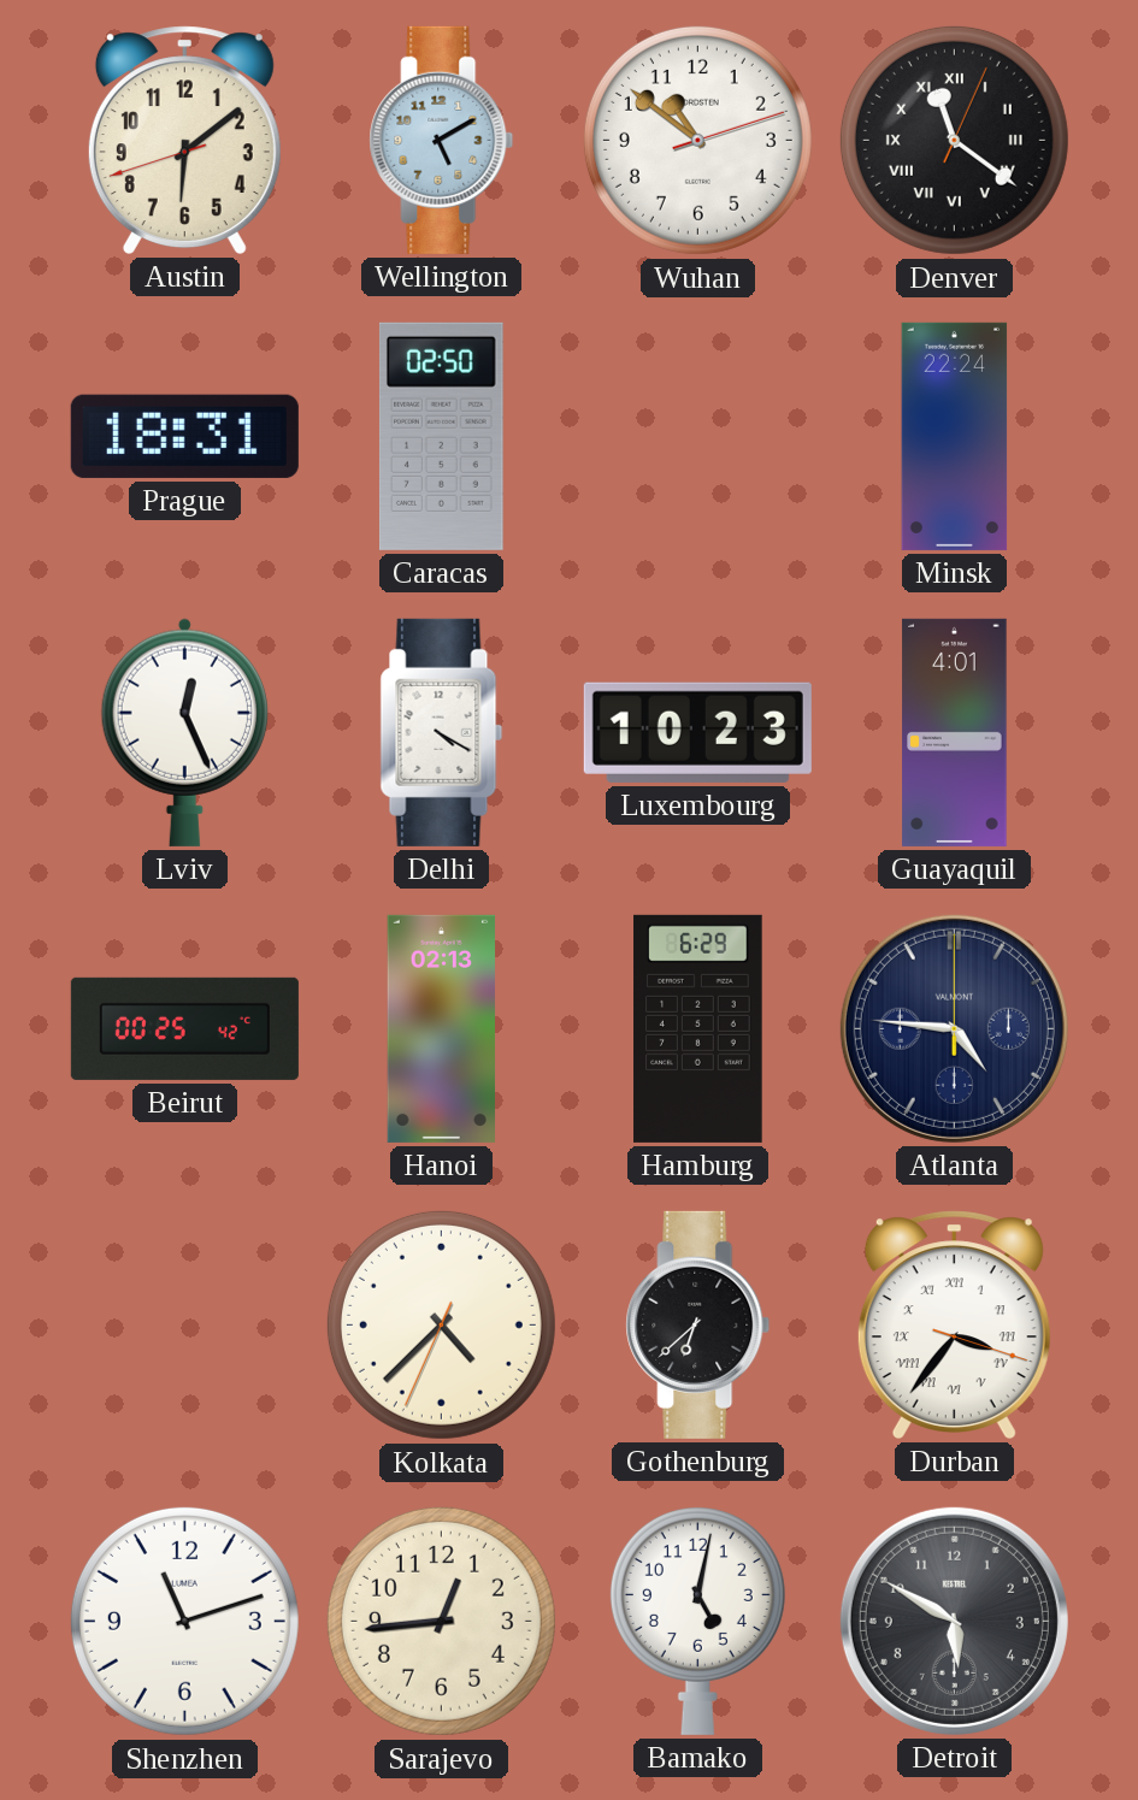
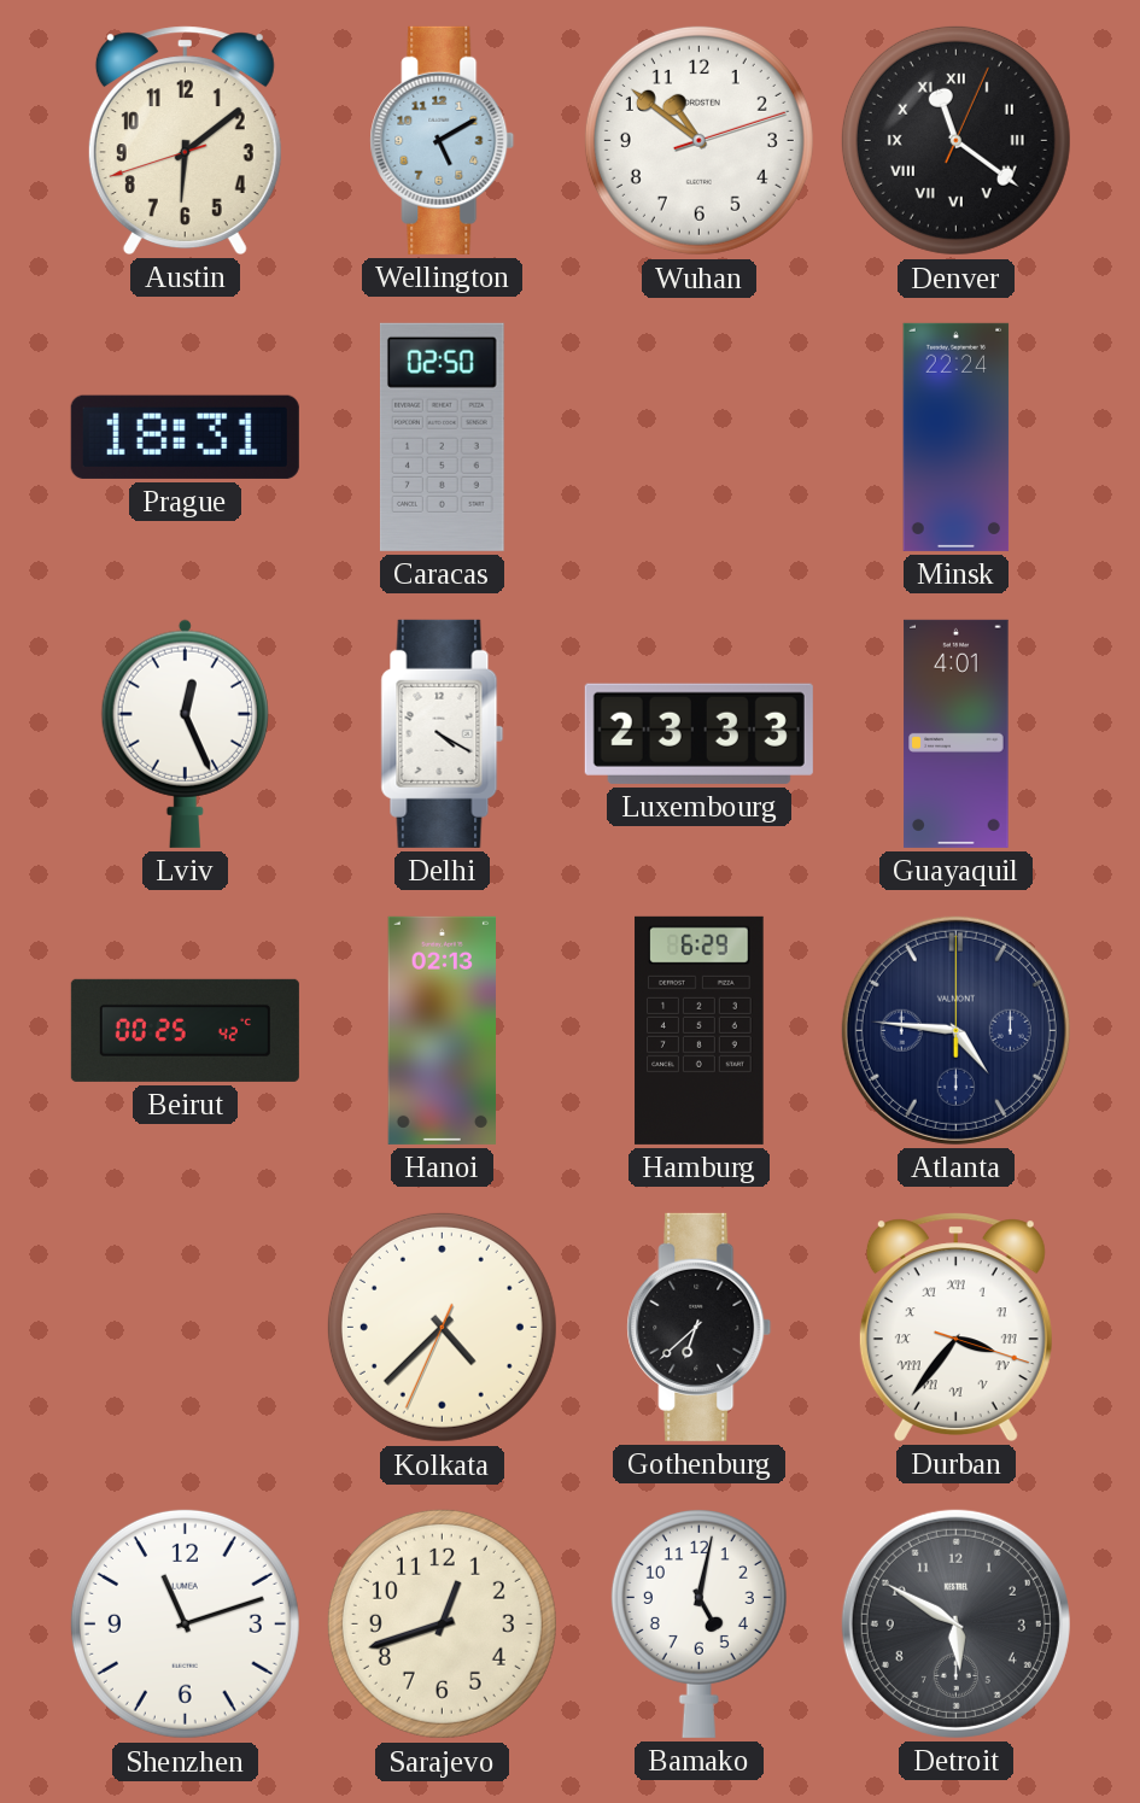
Luxembourg: 10:23 -> 23:33 (698, 733)
Sarajevo: 12:44 -> 12:42 (442, 1623)
